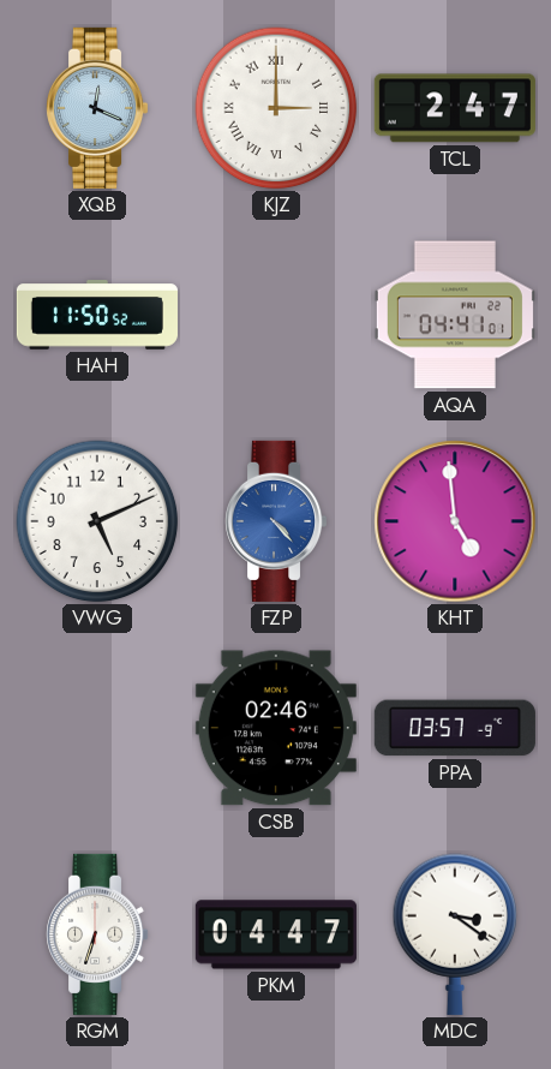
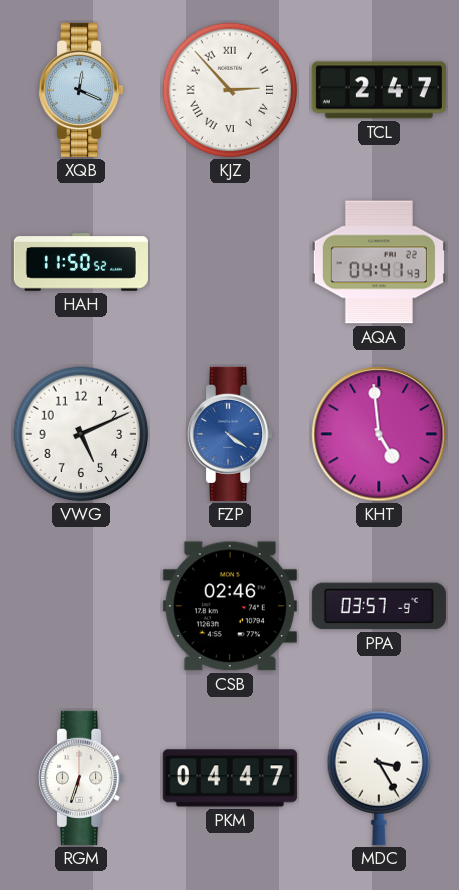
KJZ: 3:00 -> 2:53 (230, 90)
AQA: 04:41:01 -> 04:41:43 (379, 262)
FZP: 4:23 -> 4:21 (231, 434)
MDC: 3:21 -> 3:25 (379, 778)
